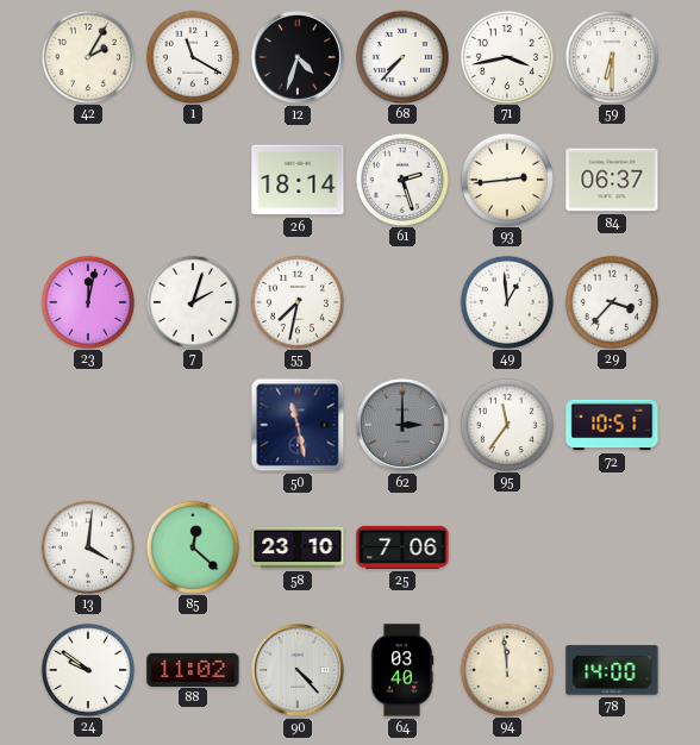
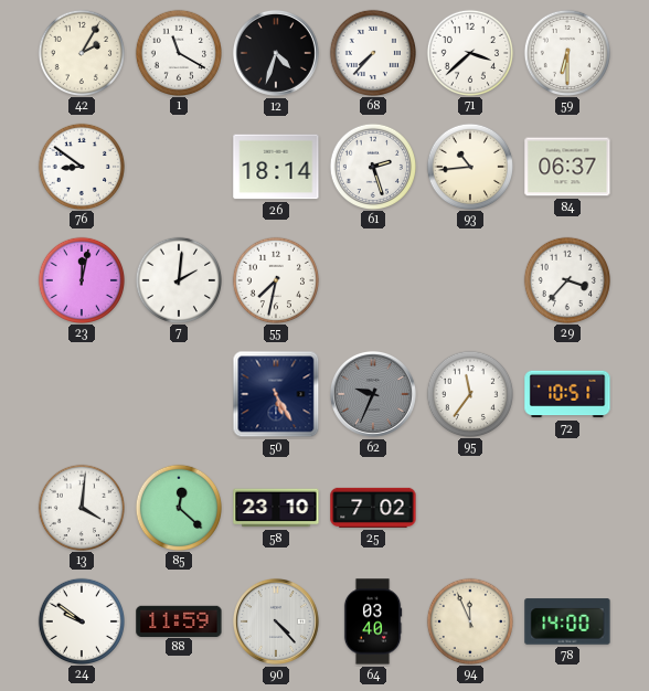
71: 3:43 -> 3:38 (469, 52)
76: none -> 8:51 (81, 166)
93: 2:44 -> 10:44 (469, 166)
7: 2:03 -> 2:01 (178, 279)
49: 12:59 -> none (506, 301)
50: 11:28 -> 5:25 (276, 394)
62: 3:00 -> 9:34 (373, 394)
25: 7:06 -> 7:02 (373, 508)
88: 11:02 -> 11:59 (179, 620)
94: 11:59 -> 11:56 (469, 620)
